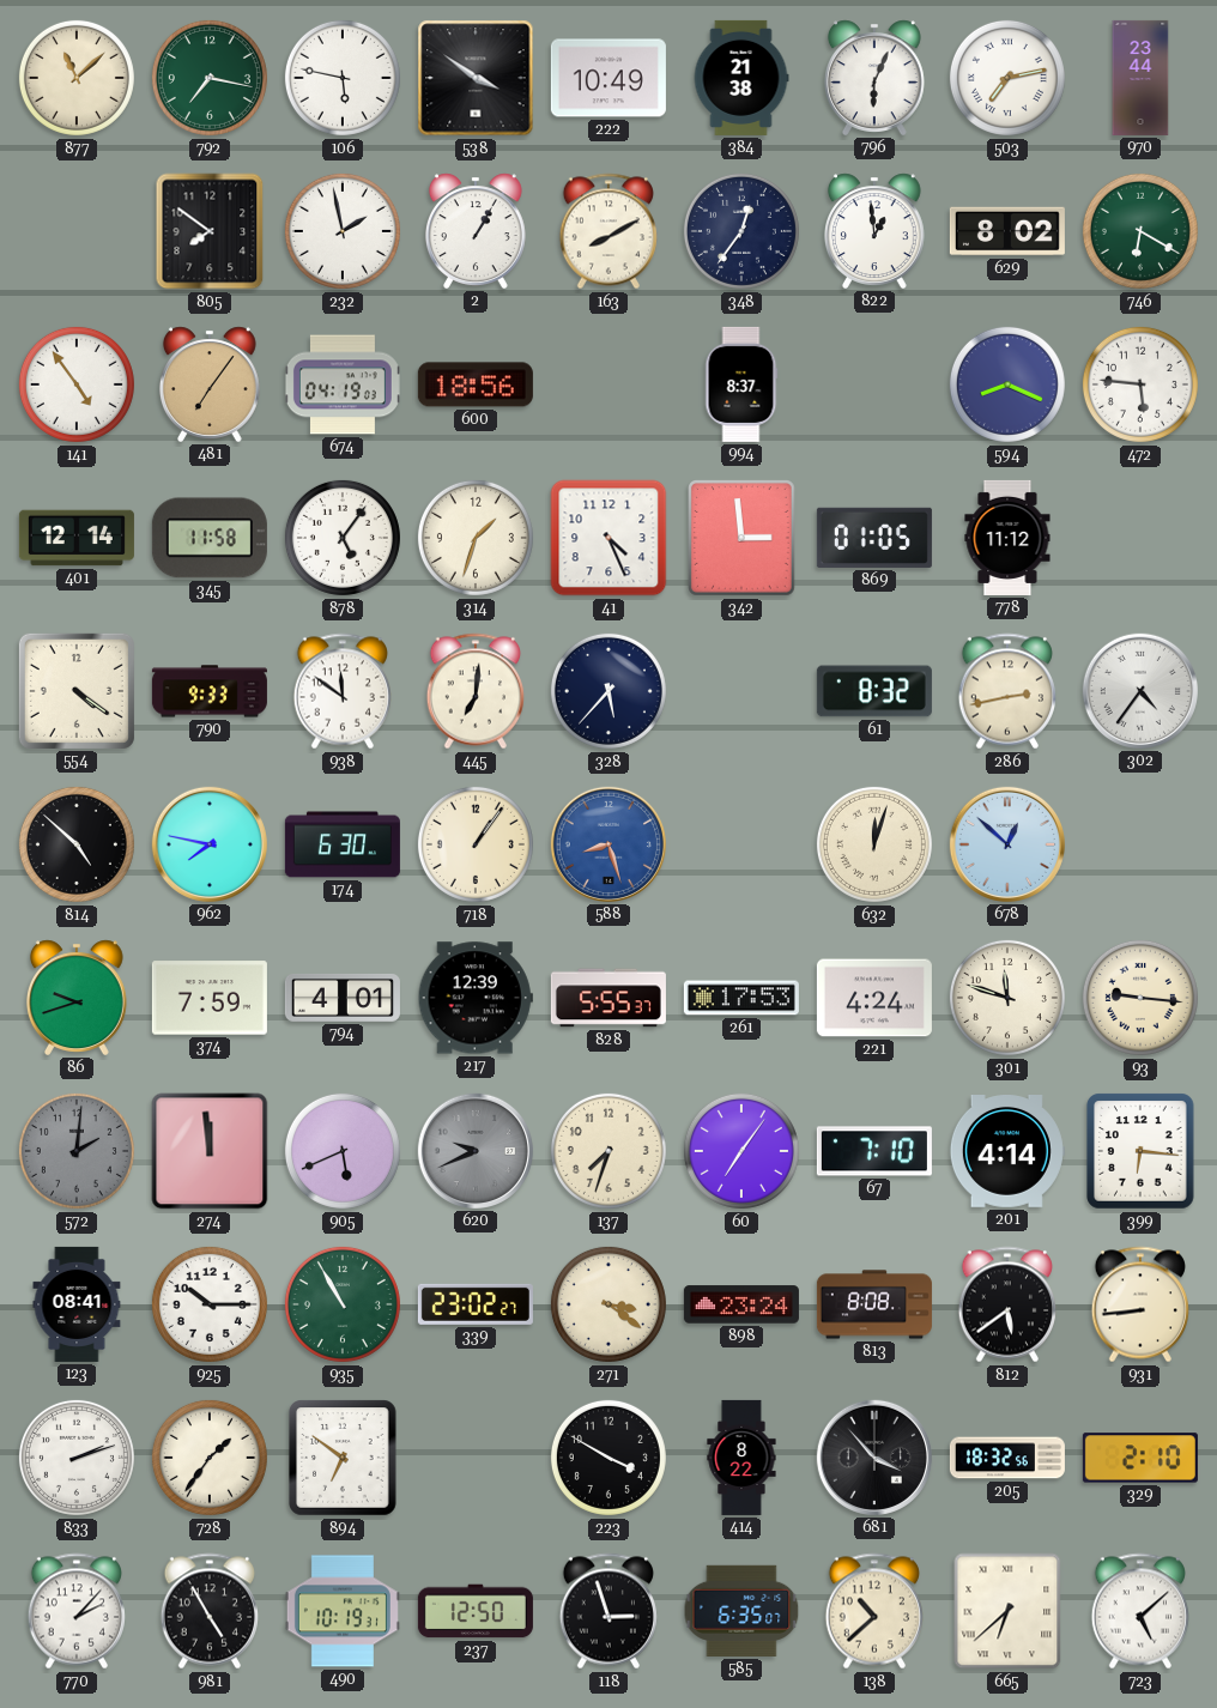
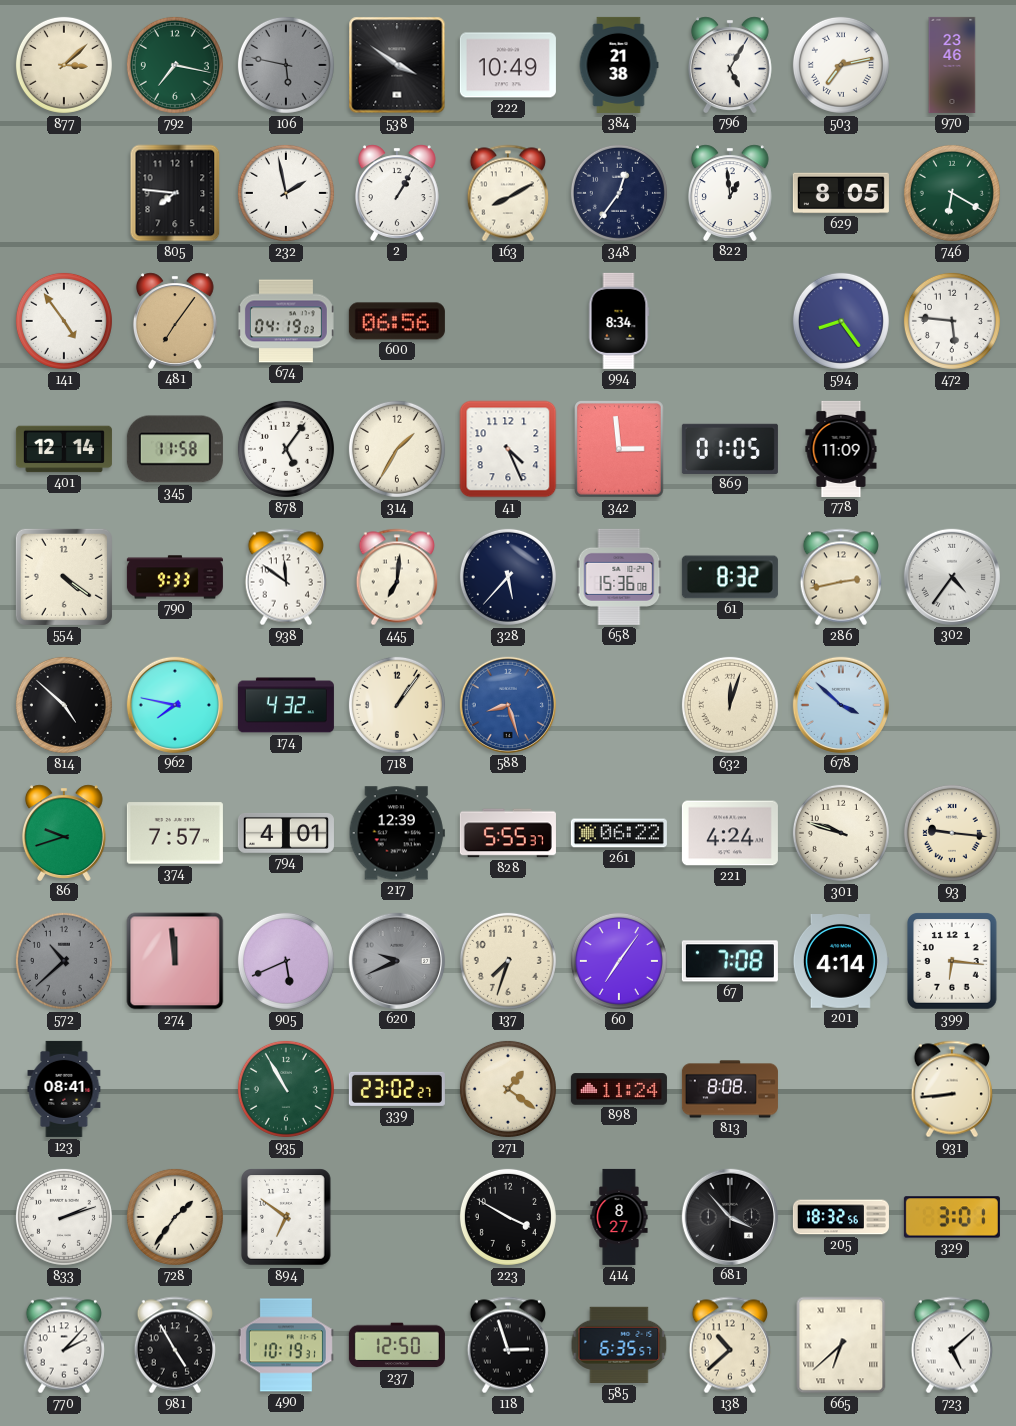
877: 11:08 -> 3:08 (64, 65)
106 dial: white -> grey (286, 65)
796: 6:04 -> 5:05 (730, 65)
970: 23:44 -> 23:46 (952, 65)
805: 7:51 -> 7:46 (175, 193)
629: 8:02 -> 8:05 (841, 193)
600: 18:56 -> 06:56 (397, 321)
994: 8:37 -> 8:34 (619, 321)
594: 8:19 -> 8:24 (841, 321)
314: 1:33 -> 1:35 (397, 449)
778: 11:12 -> 11:09 (841, 449)
658: none -> 15:36 (619, 577)
174: 6:30 -> 4:32 (286, 705)
678: 12:52 -> 3:52 (841, 705)
374: 7:59 -> 7:57 (175, 833)
261: 17:53 -> 06:22 (619, 833)
301: 11:48 -> 9:48 (841, 833)
572: 2:01 -> 10:38 (64, 961)
67: 7:10 -> 7:08 (730, 961)
925: 10:15 -> none (210, 1304)
271: 3:21 -> 1:21 (508, 1089)
898: 23:24 -> 11:24 (619, 1089)
812: 5:39 -> none (1006, 1304)
414: 8:22 -> 8:27 (619, 1217)
329: 2:10 -> 3:01 (952, 1217)
585: 6:35:07 -> 6:35:57 (619, 1345)
